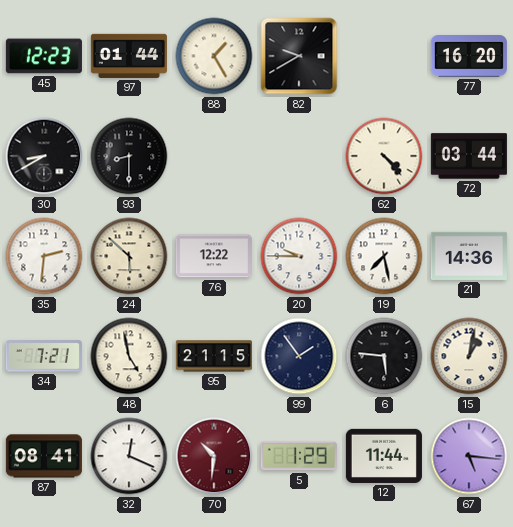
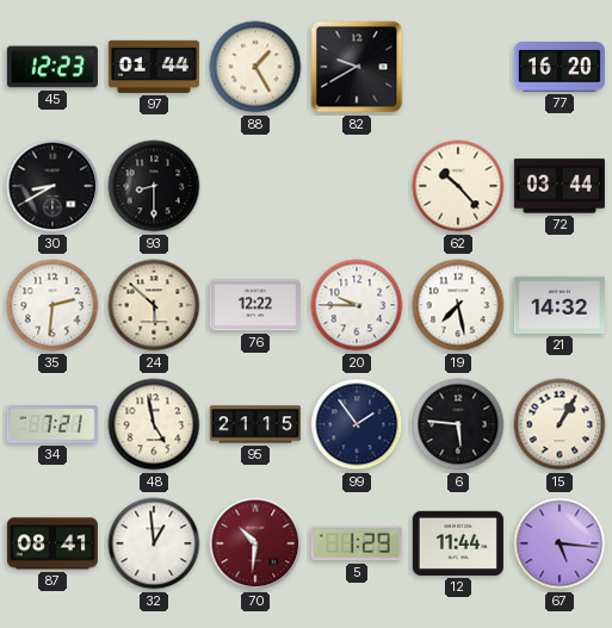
62: 4:23 -> 10:23 (458, 186)
21: 14:36 -> 14:32 (560, 305)
15: 1:02 -> 1:05 (560, 424)
32: 12:19 -> 12:59 (154, 543)
